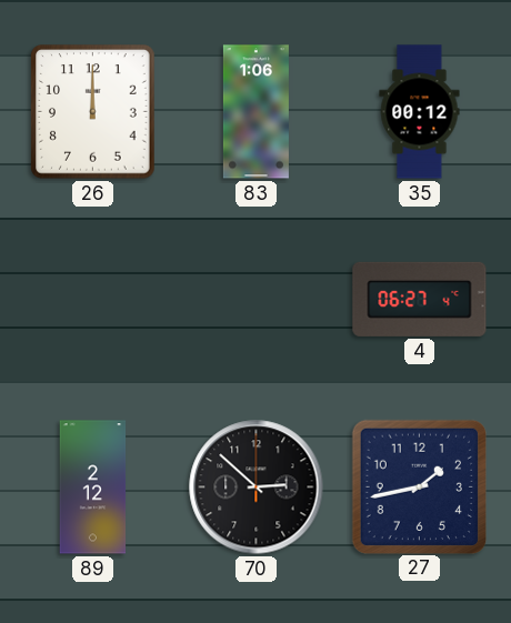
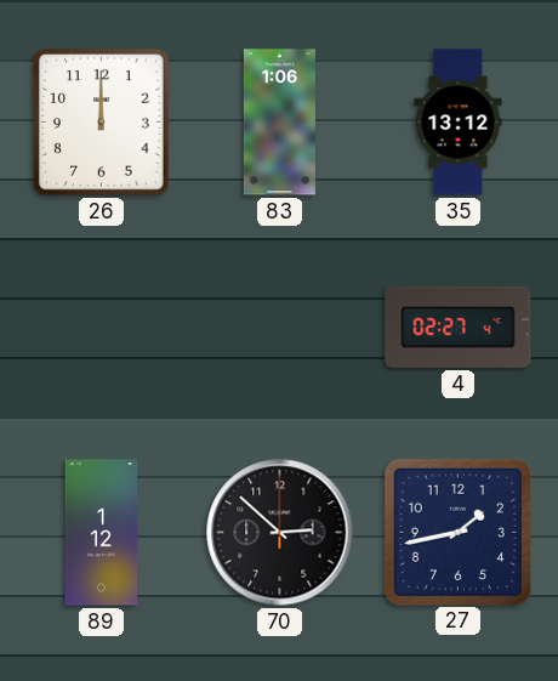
35: 00:12 -> 13:12 (459, 123)
4: 06:27 -> 02:27 (459, 327)
89: 2:12 -> 1:12 (102, 533)
